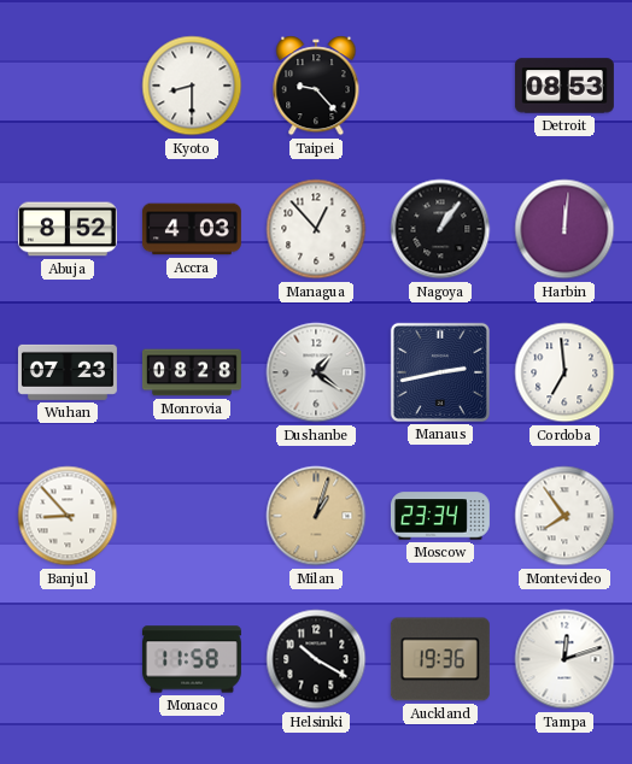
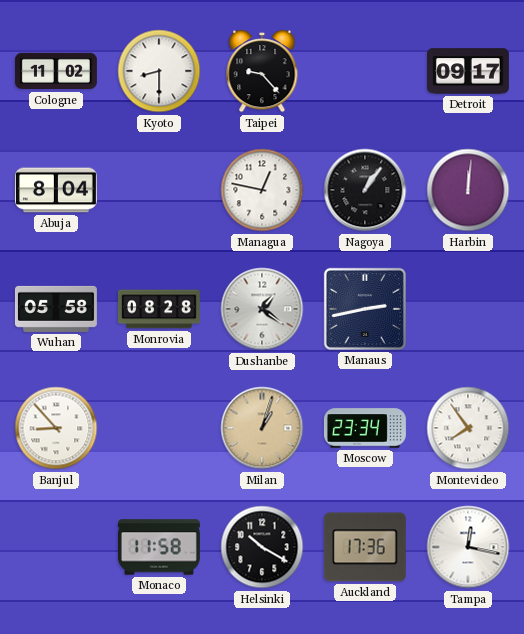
Cologne: none -> 11:02 (56, 71)
Detroit: 08:53 -> 09:17 (468, 71)
Abuja: 8:52 -> 8:04 (56, 190)
Accra: 4:03 -> none (192, 229)
Managua: 12:53 -> 12:47 (262, 190)
Wuhan: 07:23 -> 05:58 (56, 309)
Cordoba: 6:59 -> none (564, 372)
Auckland: 19:36 -> 17:36 (365, 547)
Tampa: 12:12 -> 12:17 (468, 547)
